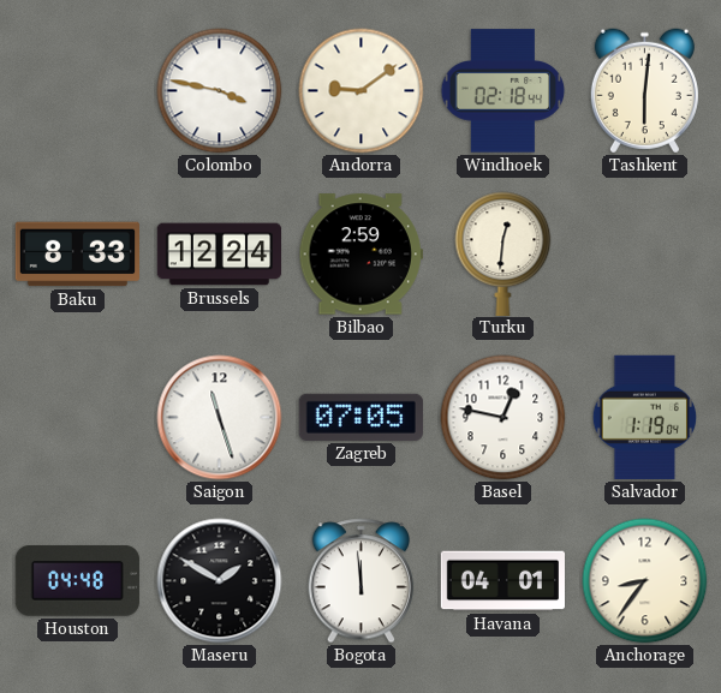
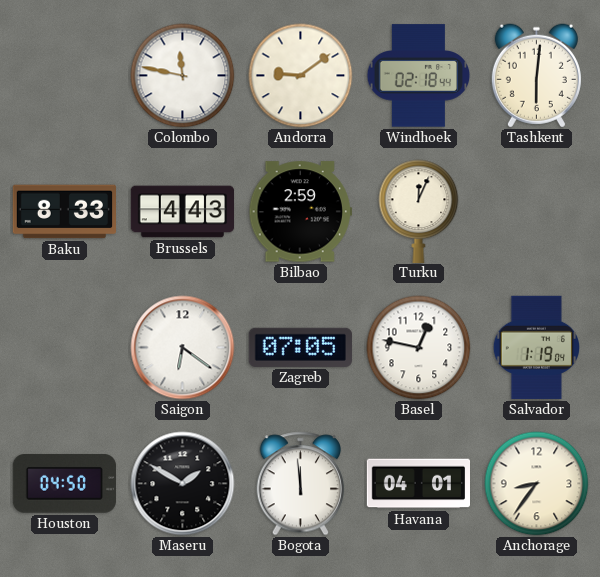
Colombo: 3:47 -> 11:47 (183, 76)
Brussels: 12:24 -> 4:43 (183, 212)
Turku: 12:31 -> 12:04 (419, 211)
Saigon: 11:27 -> 6:21 (183, 348)
Houston: 04:48 -> 04:50 (64, 484)
